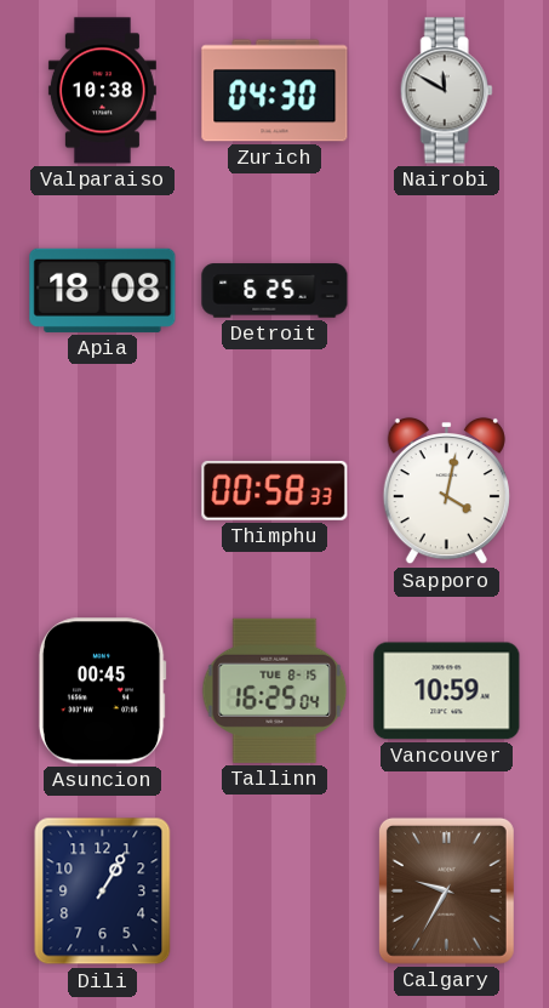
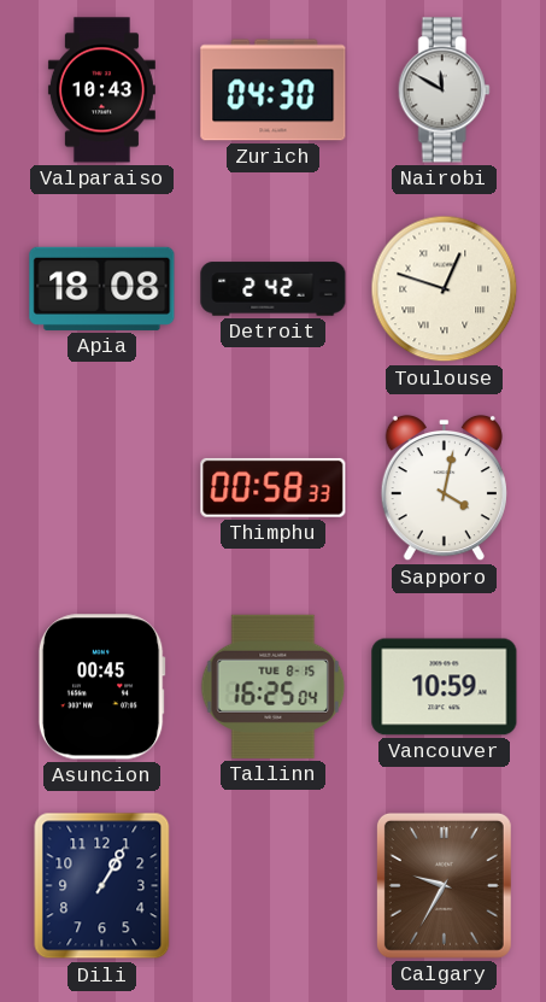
Valparaiso: 10:38 -> 10:43 (101, 90)
Detroit: 6:25 -> 2:42 (274, 289)
Toulouse: none -> 12:48 (445, 289)
